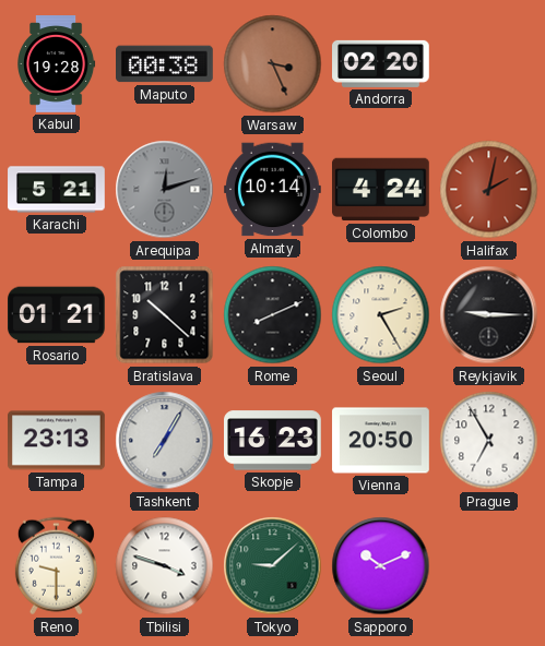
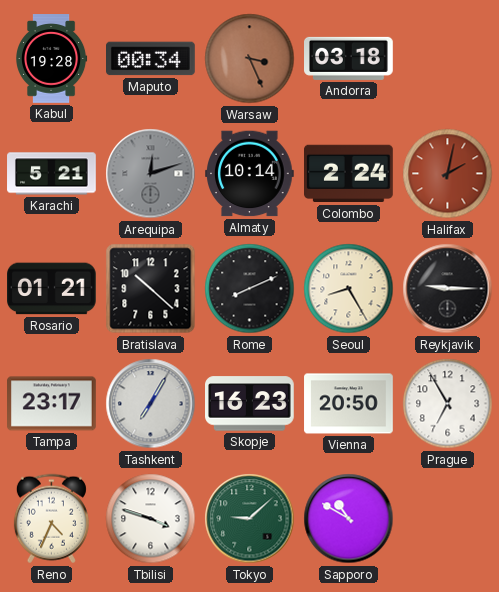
Maputo: 00:38 -> 00:34 (151, 59)
Andorra: 02:20 -> 03:18 (349, 58)
Colombo: 4:24 -> 2:24 (349, 174)
Seoul: 2:25 -> 8:25 (349, 289)
Tampa: 23:13 -> 23:17 (52, 404)
Reno: 9:30 -> 4:34 (51, 519)
Sapporo: 10:11 -> 10:50 (349, 519)
